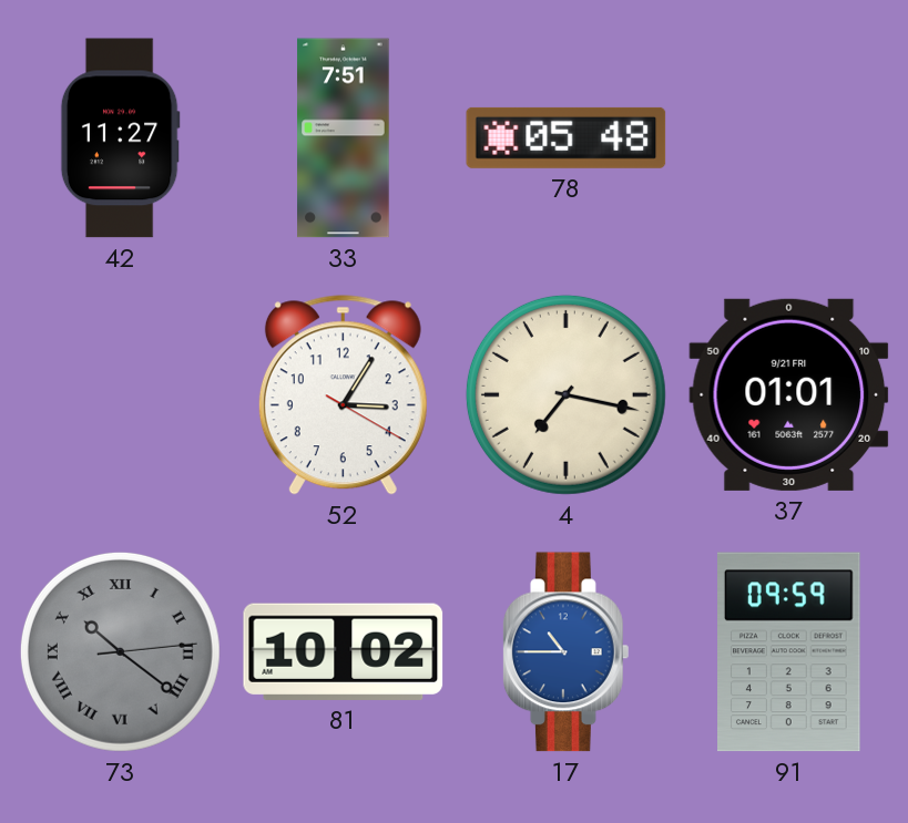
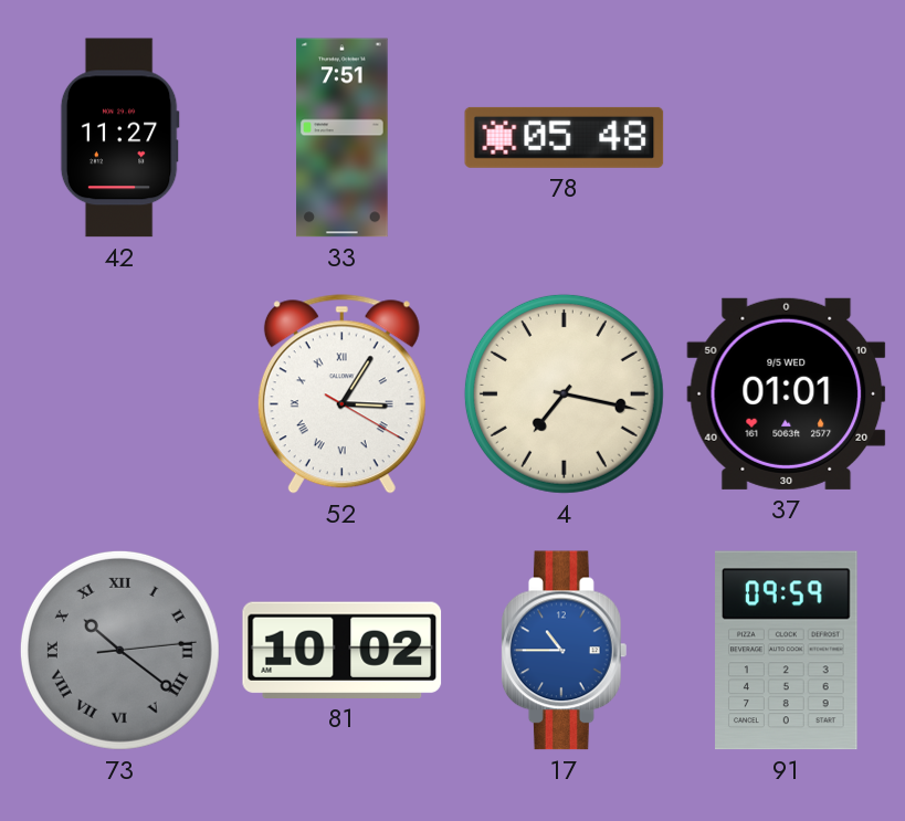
52 numerals: Arabic -> Roman (341, 394)
37 date: 9/21 FRI -> 9/5 WED (787, 393)
